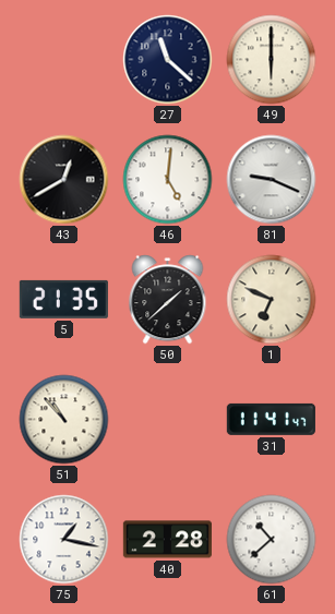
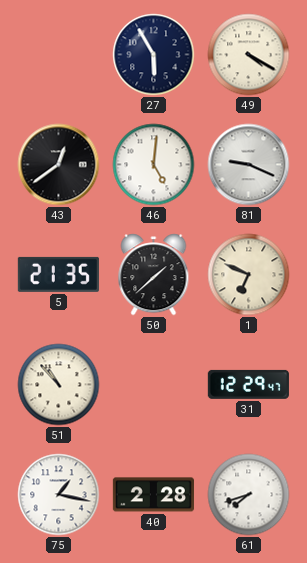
27: 11:22 -> 5:55 (154, 55)
49: 6:00 -> 4:20 (249, 55)
43: 12:40 -> 12:39 (59, 165)
31: 11:41 -> 12:29 (248, 384)
61: 10:38 -> 7:42 (249, 495)
